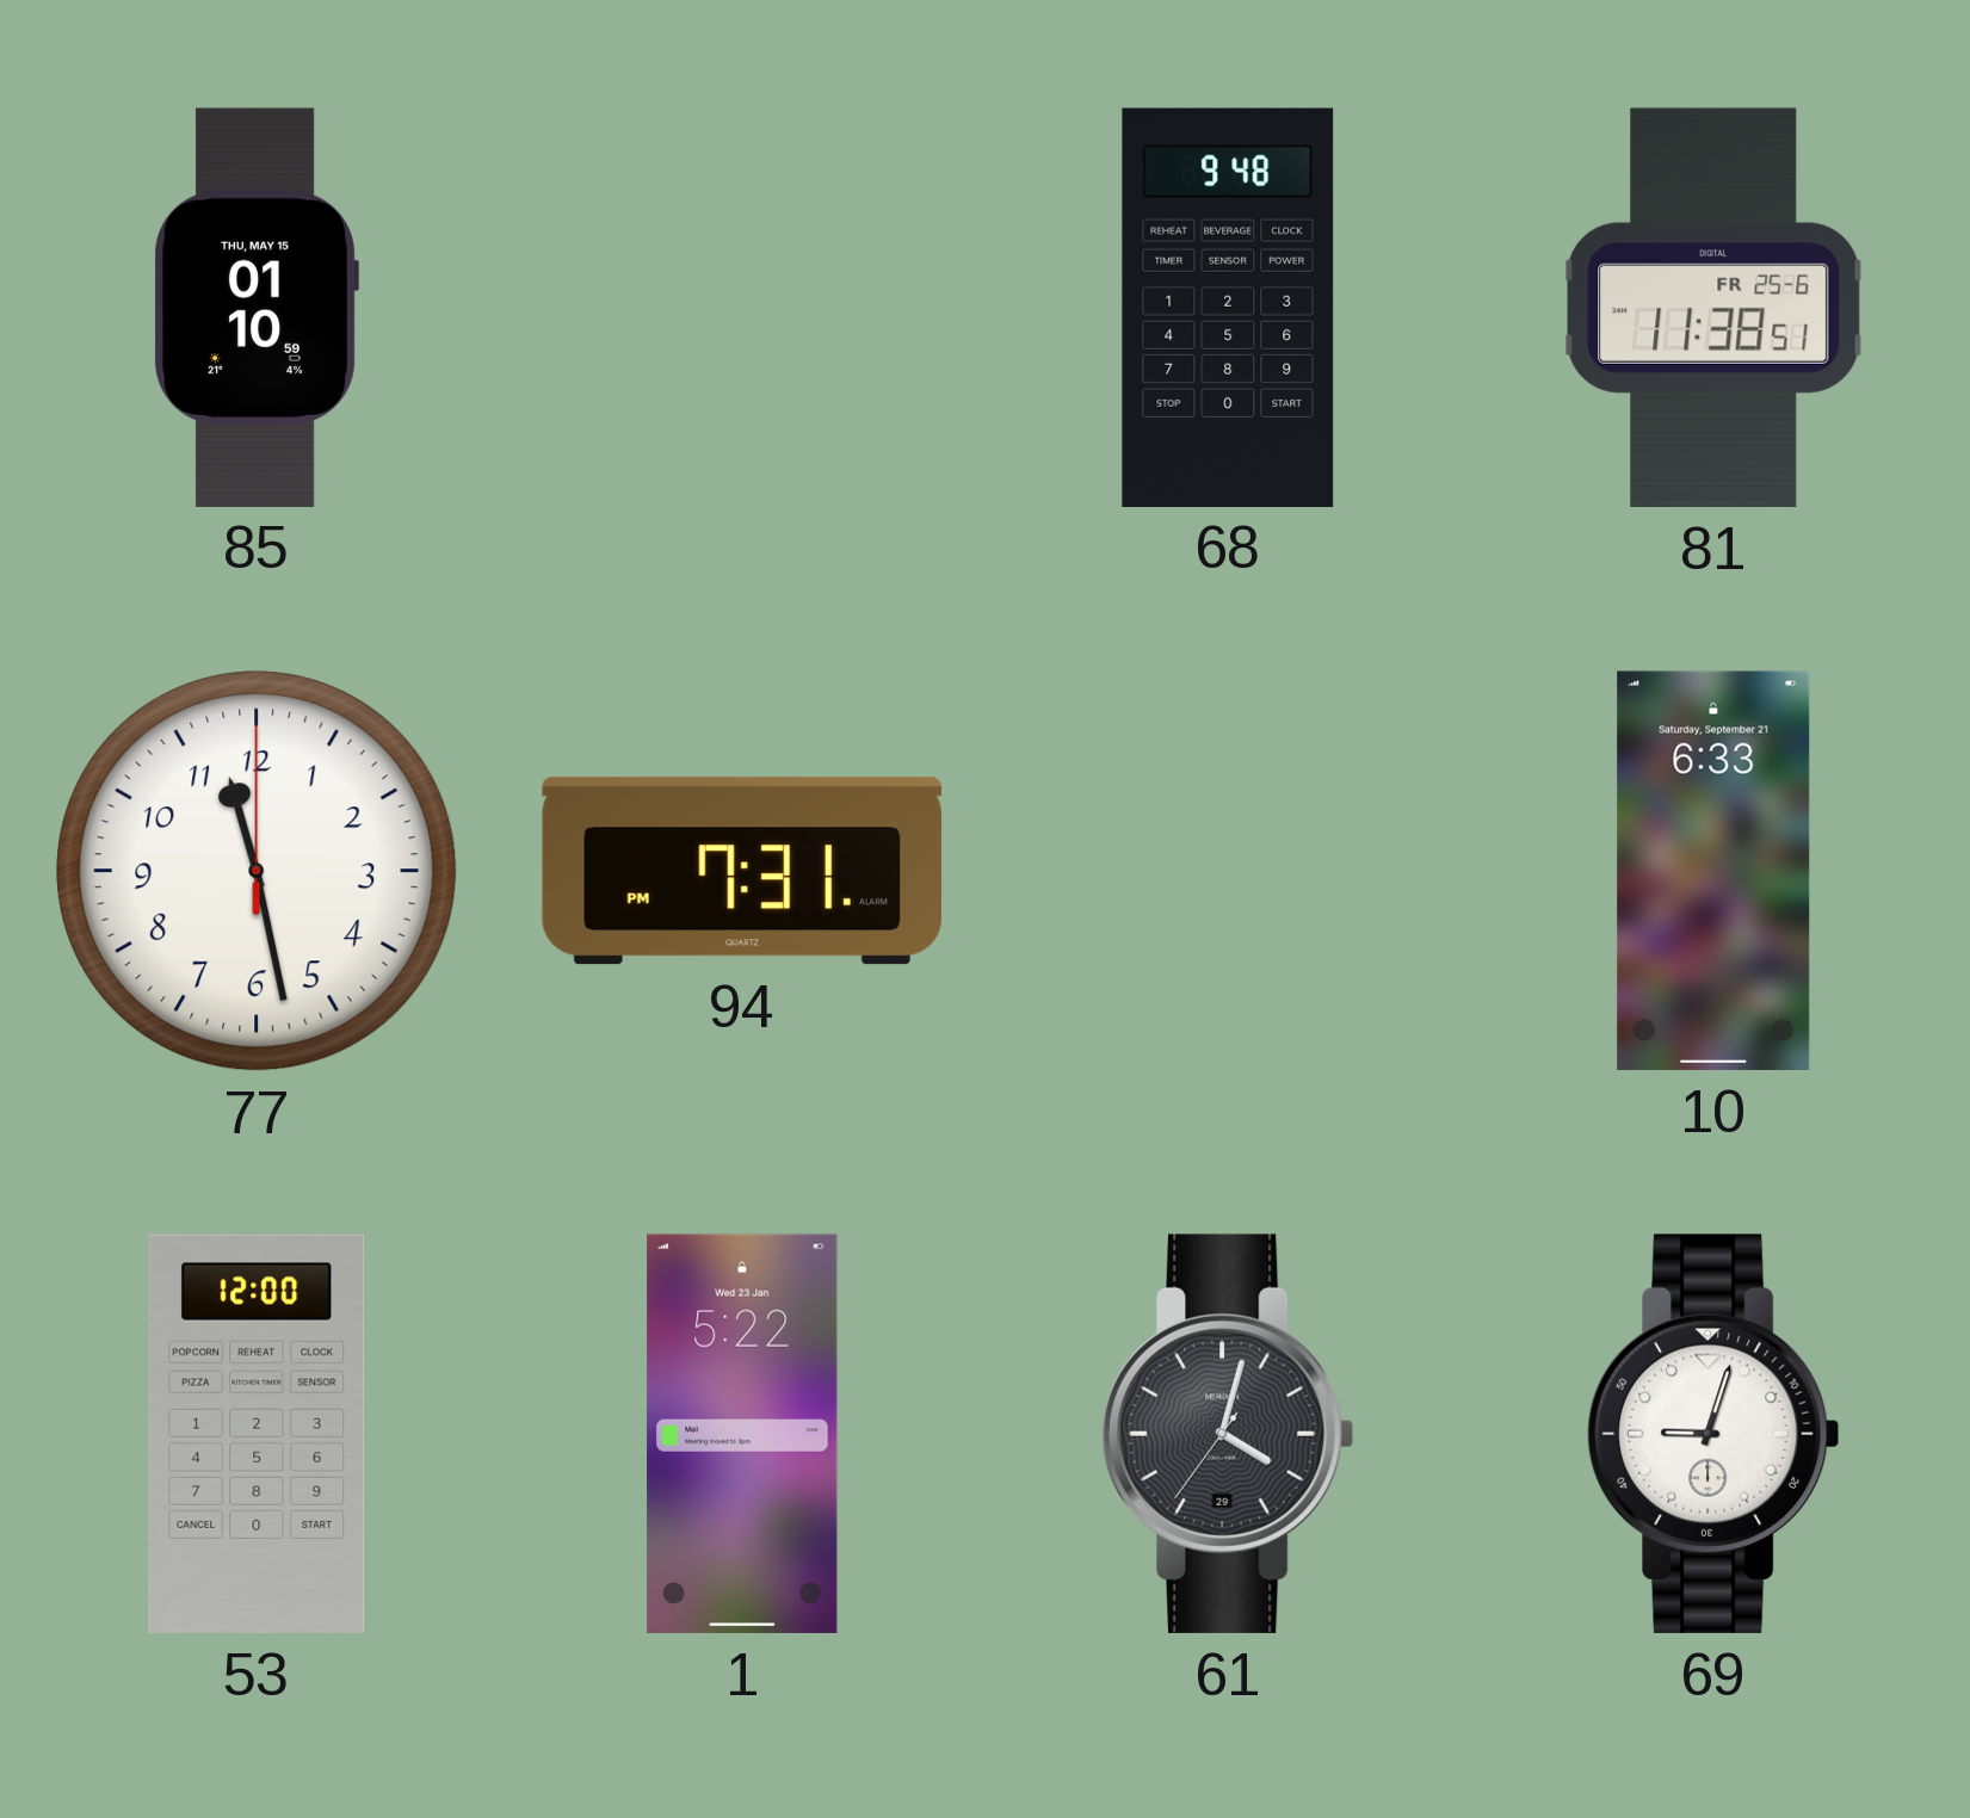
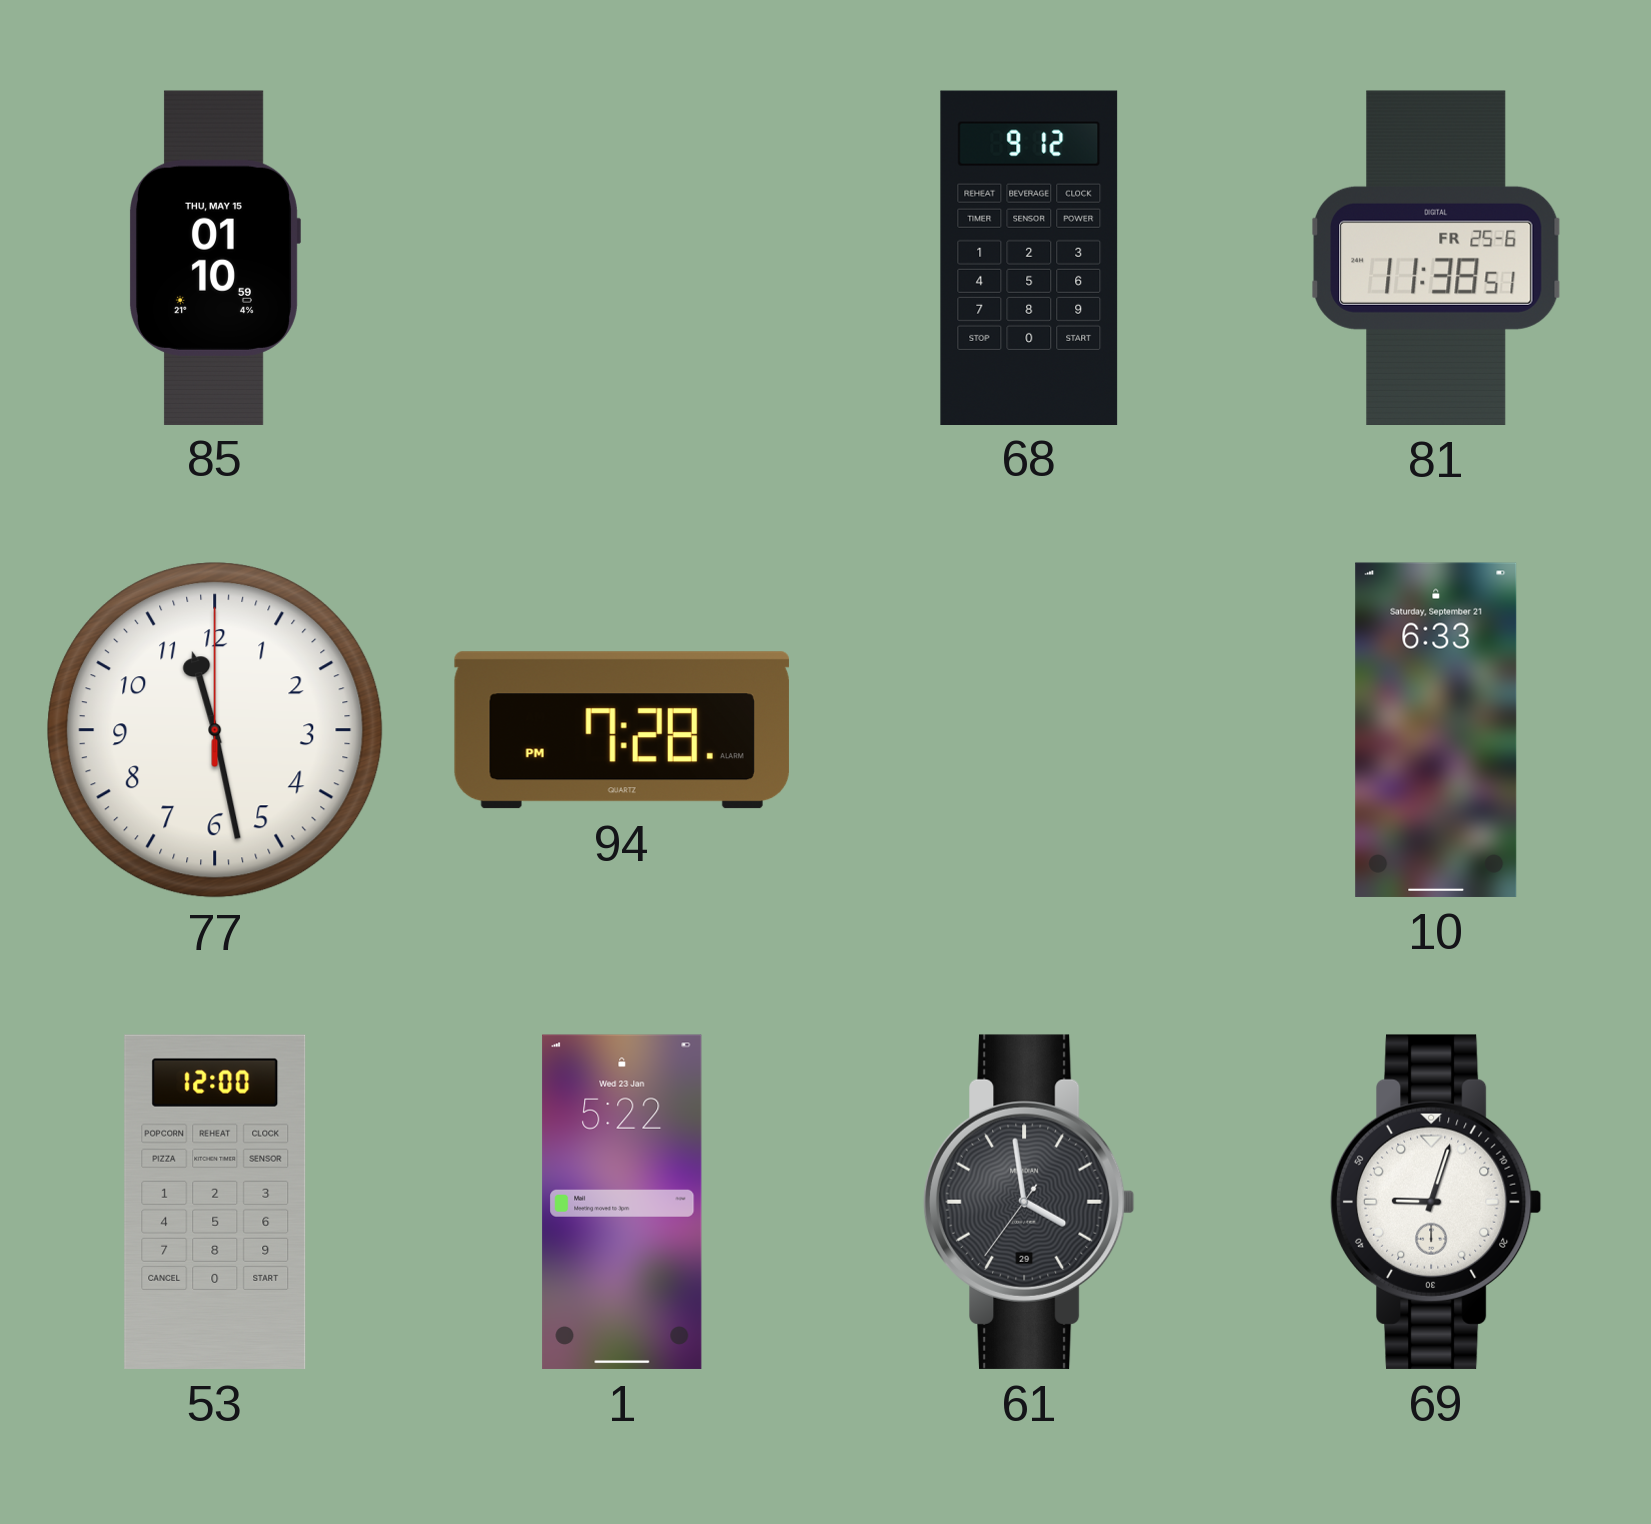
68: 9:48 -> 9:12 (1029, 257)
94: 7:31 -> 7:28 (622, 730)
61: 4:02 -> 3:58 (1029, 1202)
